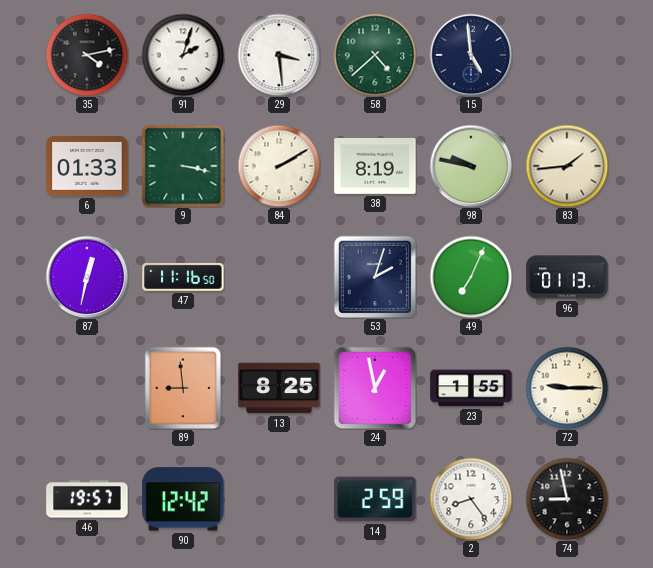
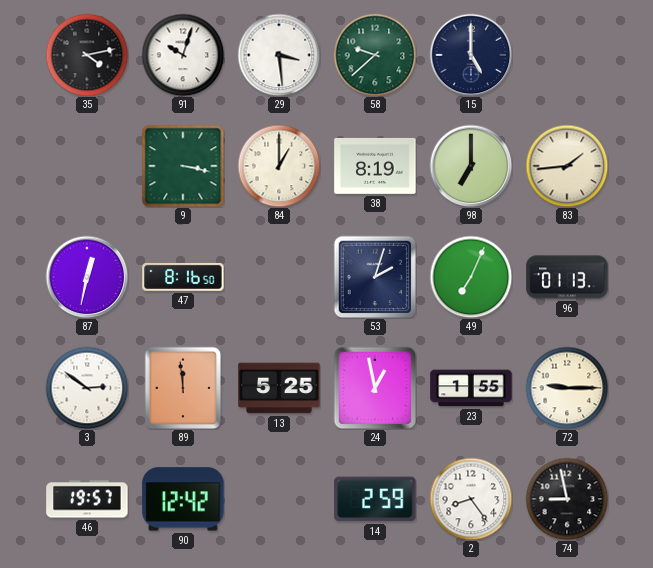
91: 2:03 -> 10:03 (183, 55)
58: 4:38 -> 9:38 (375, 55)
15: 4:59 -> 5:00 (471, 55)
6: 01:33 -> none (87, 167)
84: 2:10 -> 1:00 (279, 166)
98: 9:47 -> 7:00 (471, 166)
47: 11:16 -> 8:16 (183, 277)
3: none -> 2:51 (87, 388)
89: 8:59 -> 11:59 (182, 388)
13: 8:25 -> 5:25 (279, 388)
